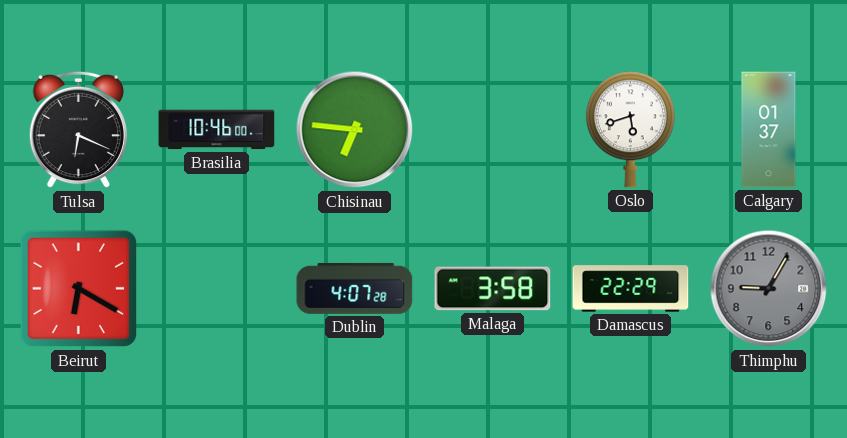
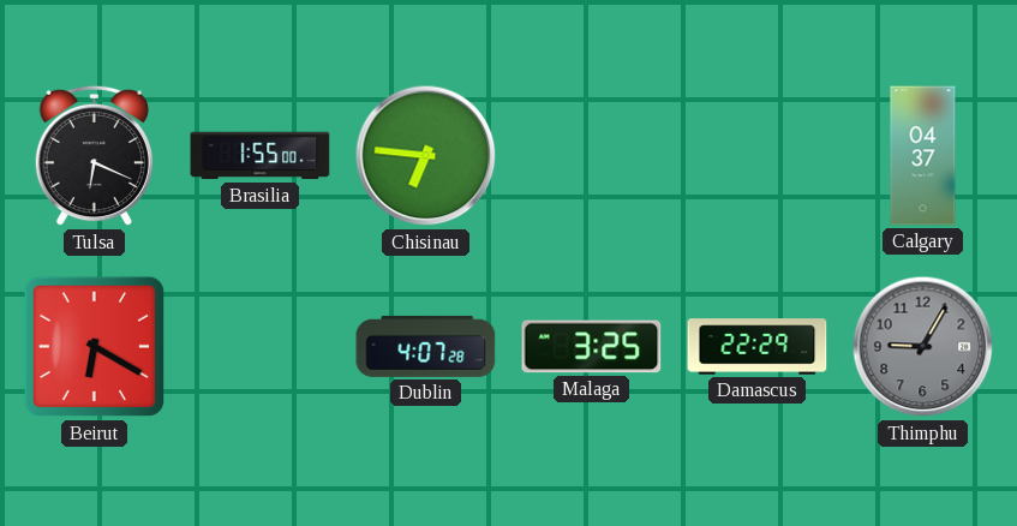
Brasilia: 10:46 -> 1:55 (261, 156)
Oslo: 5:42 -> none (630, 130)
Calgary: 01:37 -> 04:37 (923, 156)
Malaga: 3:58 -> 3:25 (592, 347)
